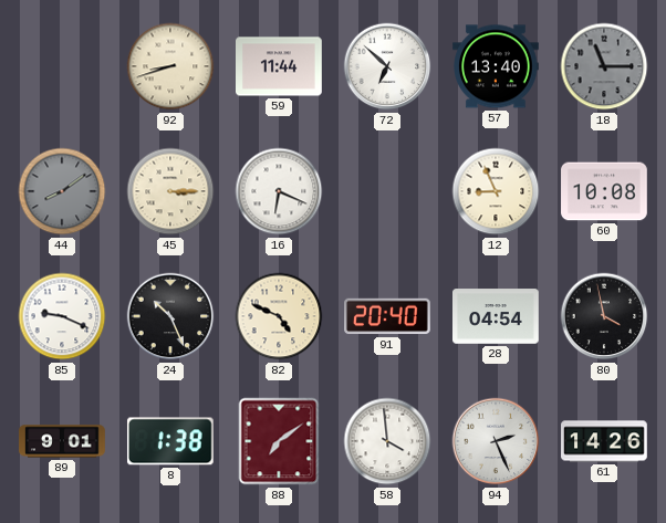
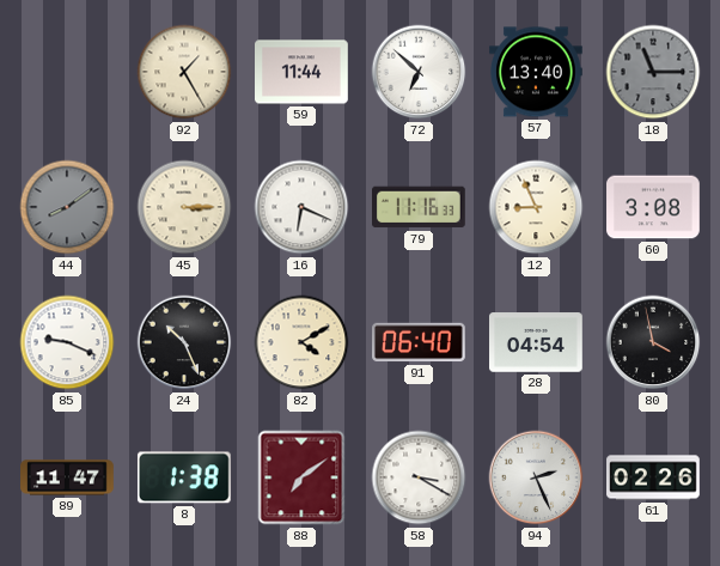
92: 8:42 -> 1:25 (184, 72)
79: none -> 11:16 (420, 207)
60: 10:08 -> 3:08 (653, 207)
82: 4:49 -> 4:10 (301, 342)
91: 20:40 -> 06:40 (420, 342)
89: 9:01 -> 11:47 (67, 477)
58: 3:59 -> 3:20 (419, 477)
61: 14:26 -> 02:26 (653, 477)
